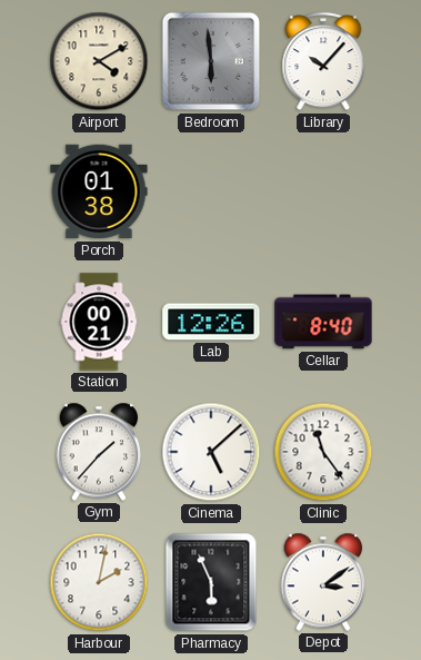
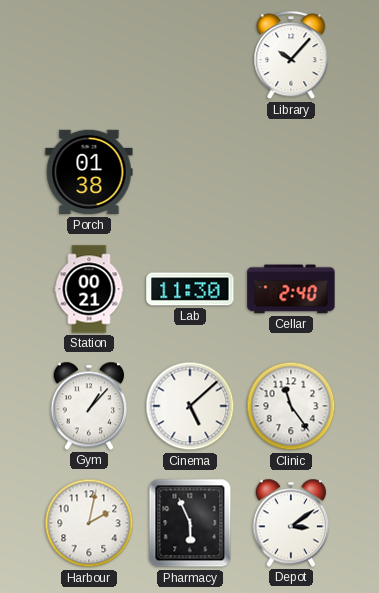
Airport: 4:10 -> none (99, 61)
Bedroom: 5:59 -> none (211, 61)
Lab: 12:26 -> 11:30 (190, 289)
Cellar: 8:40 -> 2:40 (291, 289)
Gym: 1:37 -> 1:07 (89, 406)
